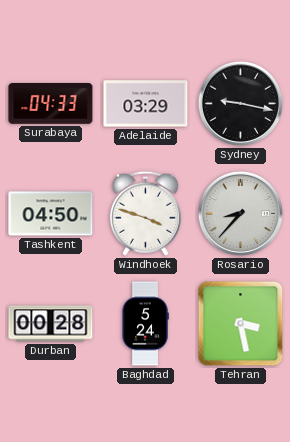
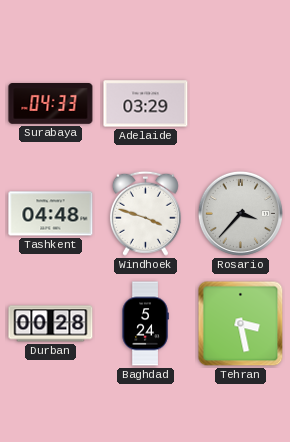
Sydney: 9:17 -> none (240, 103)
Tashkent: 04:50 -> 04:48 (51, 214)
Rosario: 8:37 -> 3:37 (240, 213)
